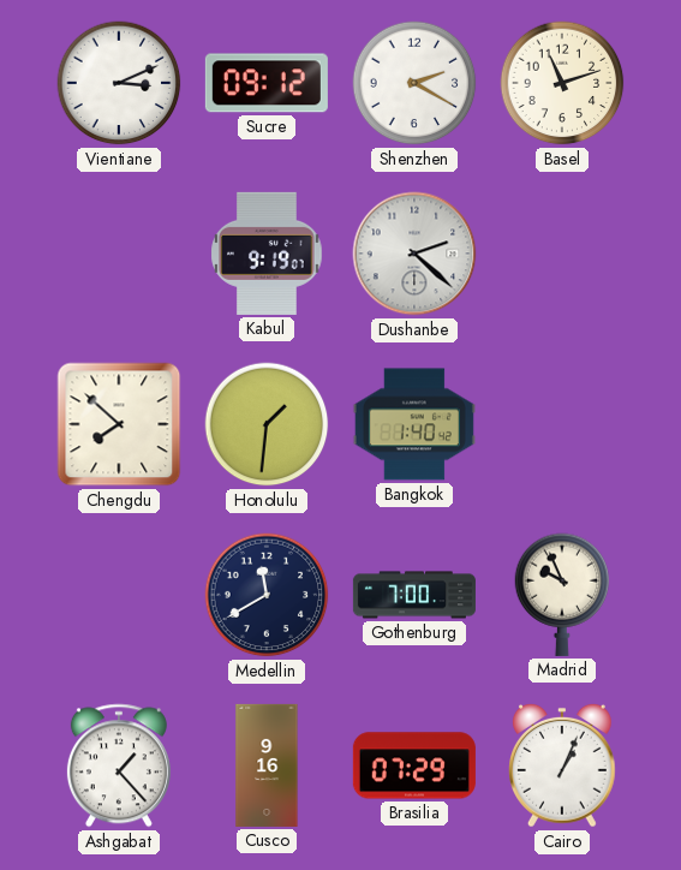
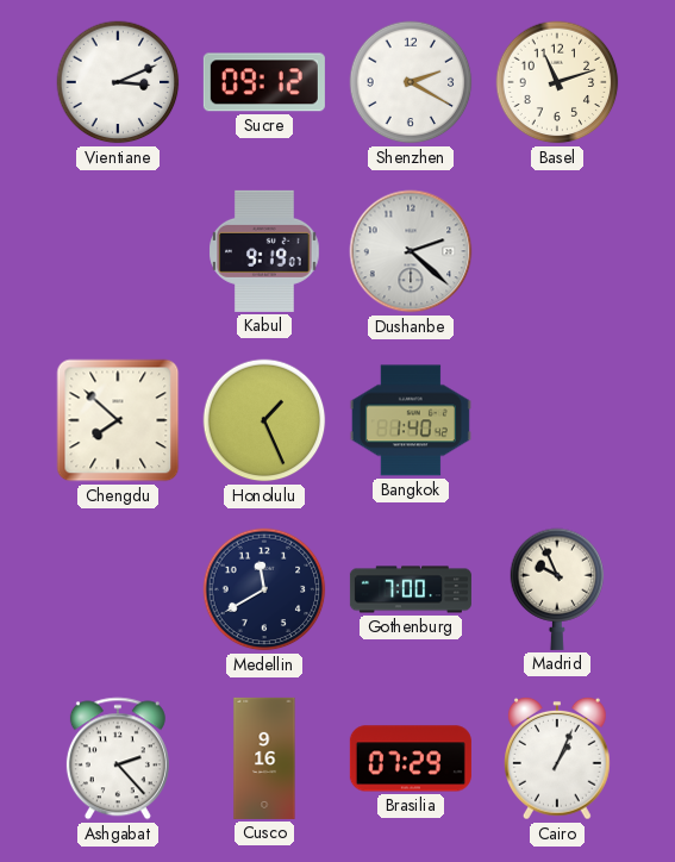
Honolulu: 1:31 -> 1:26 (264, 420)
Ashgabat: 1:23 -> 2:23 (118, 758)
